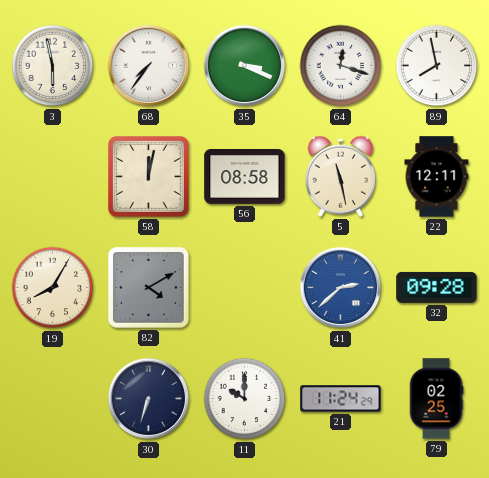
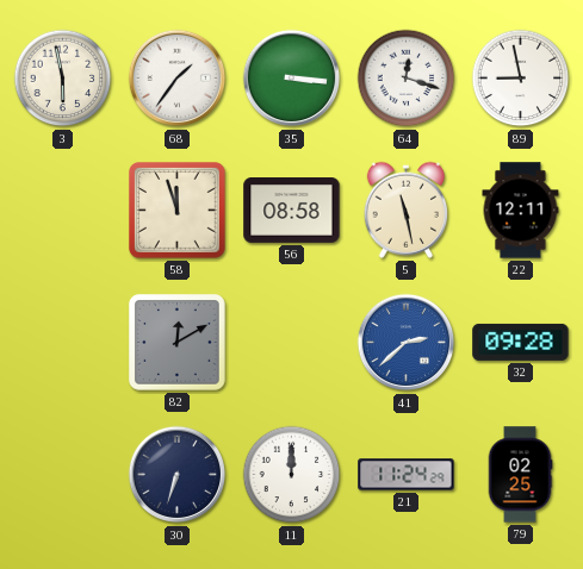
68: 7:36 -> 1:36 (178, 79)
35: 3:19 -> 3:16 (292, 79)
89: 7:58 -> 8:58 (521, 79)
58: 12:02 -> 11:57 (178, 211)
19: 8:05 -> none (53, 288)
82: 4:10 -> 12:10 (178, 343)
11: 10:00 -> 12:00 (292, 475)
